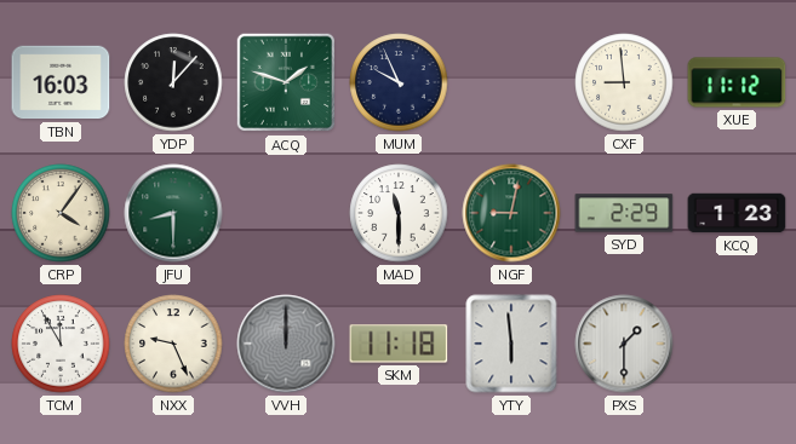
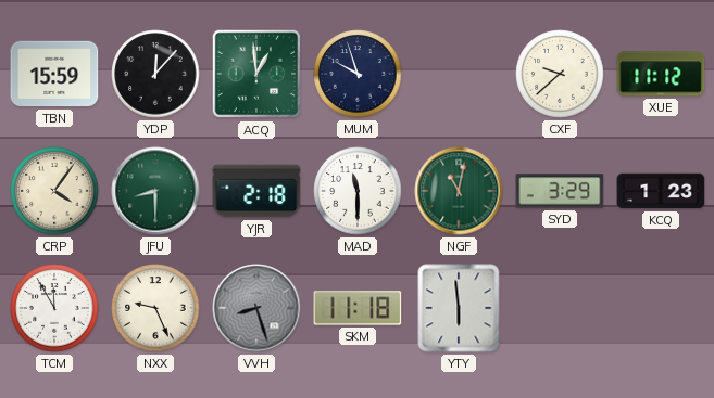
TBN: 16:03 -> 15:59 (54, 74)
ACQ: 1:48 -> 12:59 (256, 74)
MUM: 9:56 -> 9:57 (358, 74)
CXF: 8:59 -> 9:38 (560, 74)
YJR: none -> 2:18 (256, 191)
NGF: 9:02 -> 11:02 (459, 191)
SYD: 2:29 -> 3:29 (560, 191)
VVH: 12:00 -> 8:27 (256, 308)
PXS: 1:30 -> none (624, 344)
